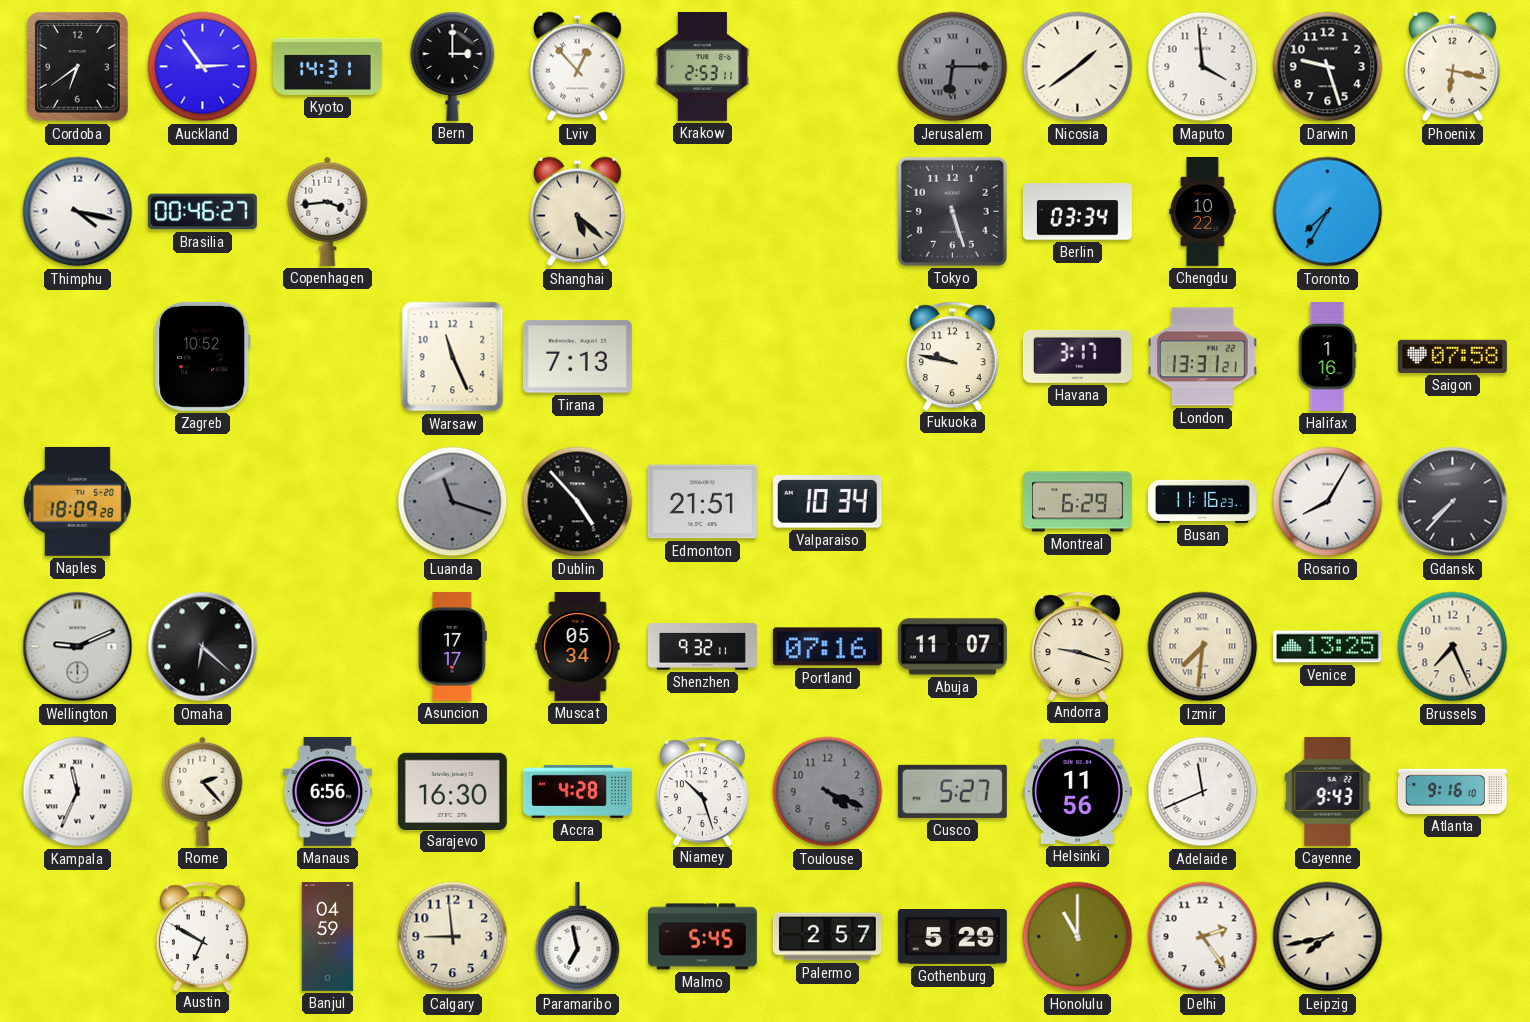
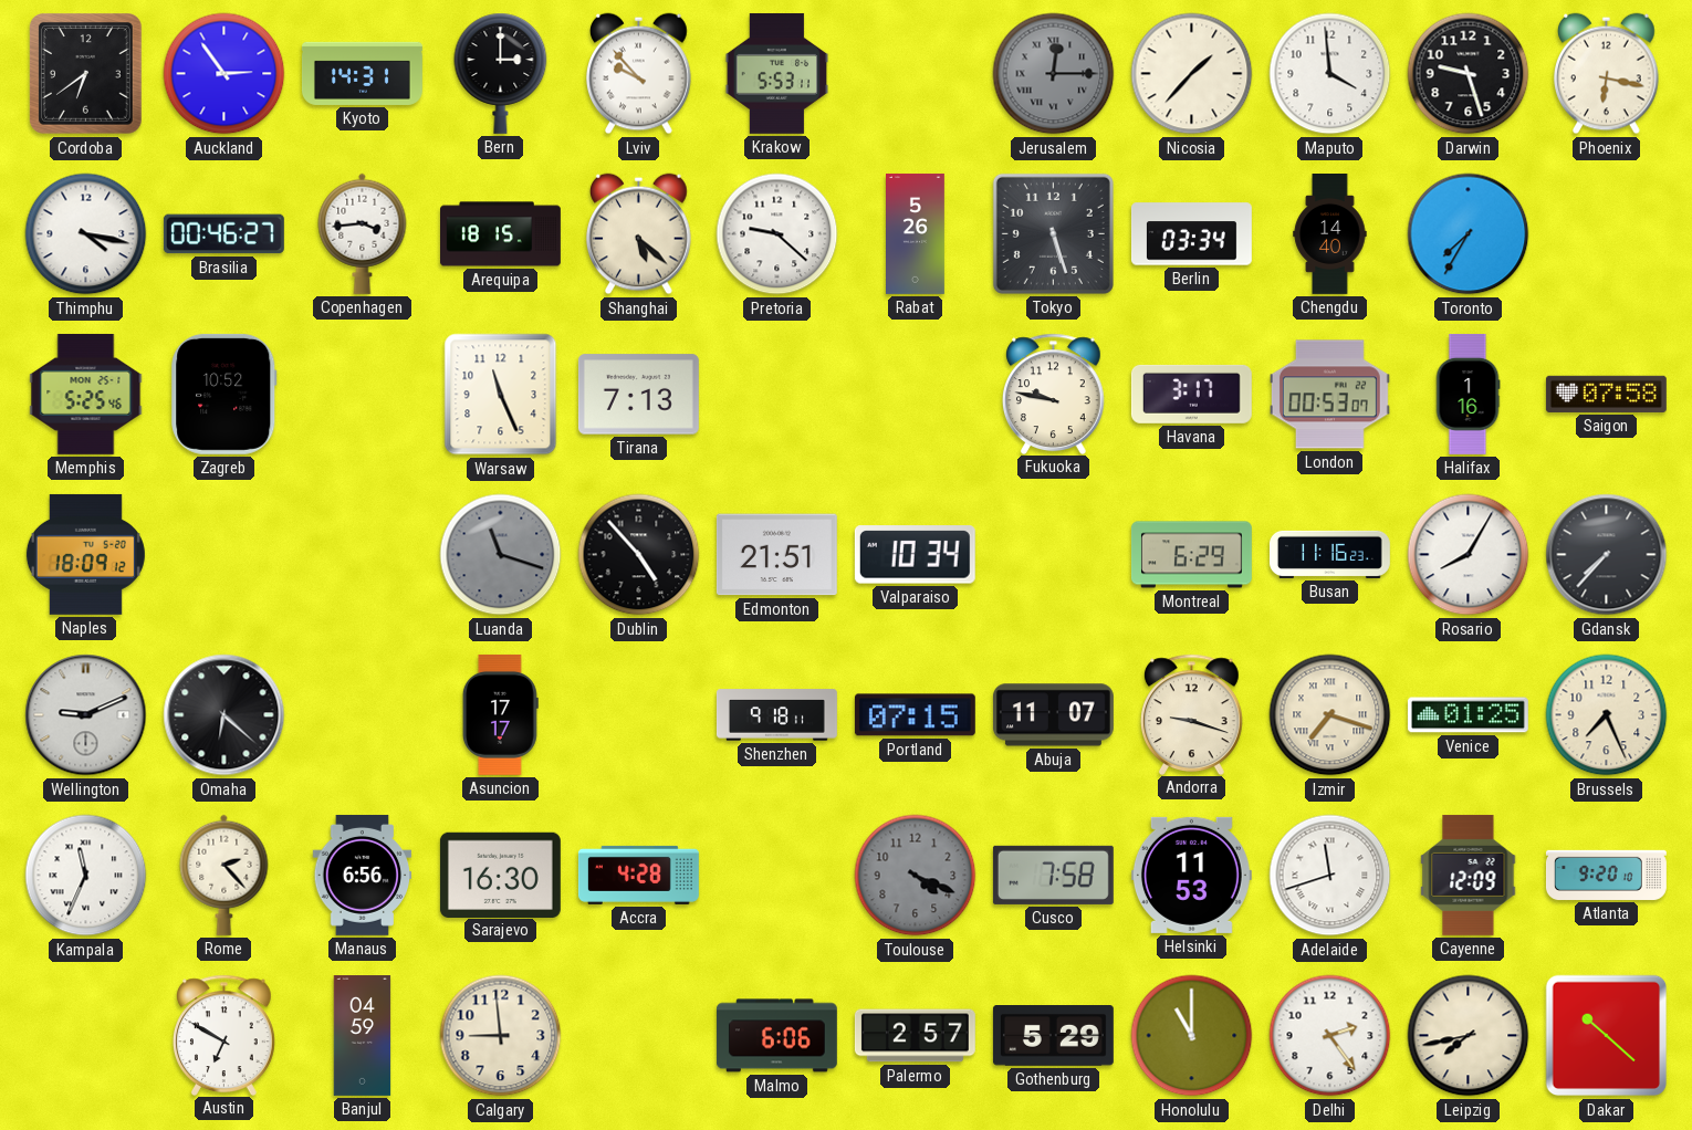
Lviv: 12:53 -> 9:53 (639, 74)
Krakow: 2:53 -> 5:53 (777, 73)
Jerusalem: 6:15 -> 12:15 (1054, 74)
Nicosia: 1:39 -> 1:37 (1192, 74)
Arequipa: none -> 18:15 (501, 234)
Pretoria: none -> 9:22 (777, 234)
Rabat: none -> 5:26 (916, 233)
Chengdu: 10:22 -> 14:40 (1330, 234)
Memphis: none -> 5:25 (86, 394)
London: 13:31 -> 00:53 (1329, 395)
Naples: 18:09:28 -> 18:09:12 (85, 554)
Muscat: 05:34 -> none (578, 646)
Shenzhen: 9:32 -> 9:18 (776, 715)
Portland: 07:16 -> 07:15 (915, 715)
Izmir: 7:31 -> 7:18 (1330, 715)
Venice: 13:25 -> 01:25 (1468, 715)
Niamey: 10:27 -> none (703, 791)
Cusco: 5:27 -> 7:58 (1053, 875)
Helsinki: 11:56 -> 11:53 (1191, 875)
Adelaide: 11:41 -> 11:42 (1330, 876)
Cayenne: 9:43 -> 12:09 (1469, 875)
Atlanta: 9:16 -> 9:20 (1606, 875)
Paramaribo: 6:58 -> none (578, 937)
Malmo: 5:45 -> 6:06 (776, 1036)
Dakar: none -> 10:22 (1607, 1036)
